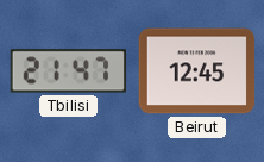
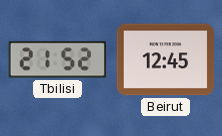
Tbilisi: 21:47 -> 21:52 (58, 60)
